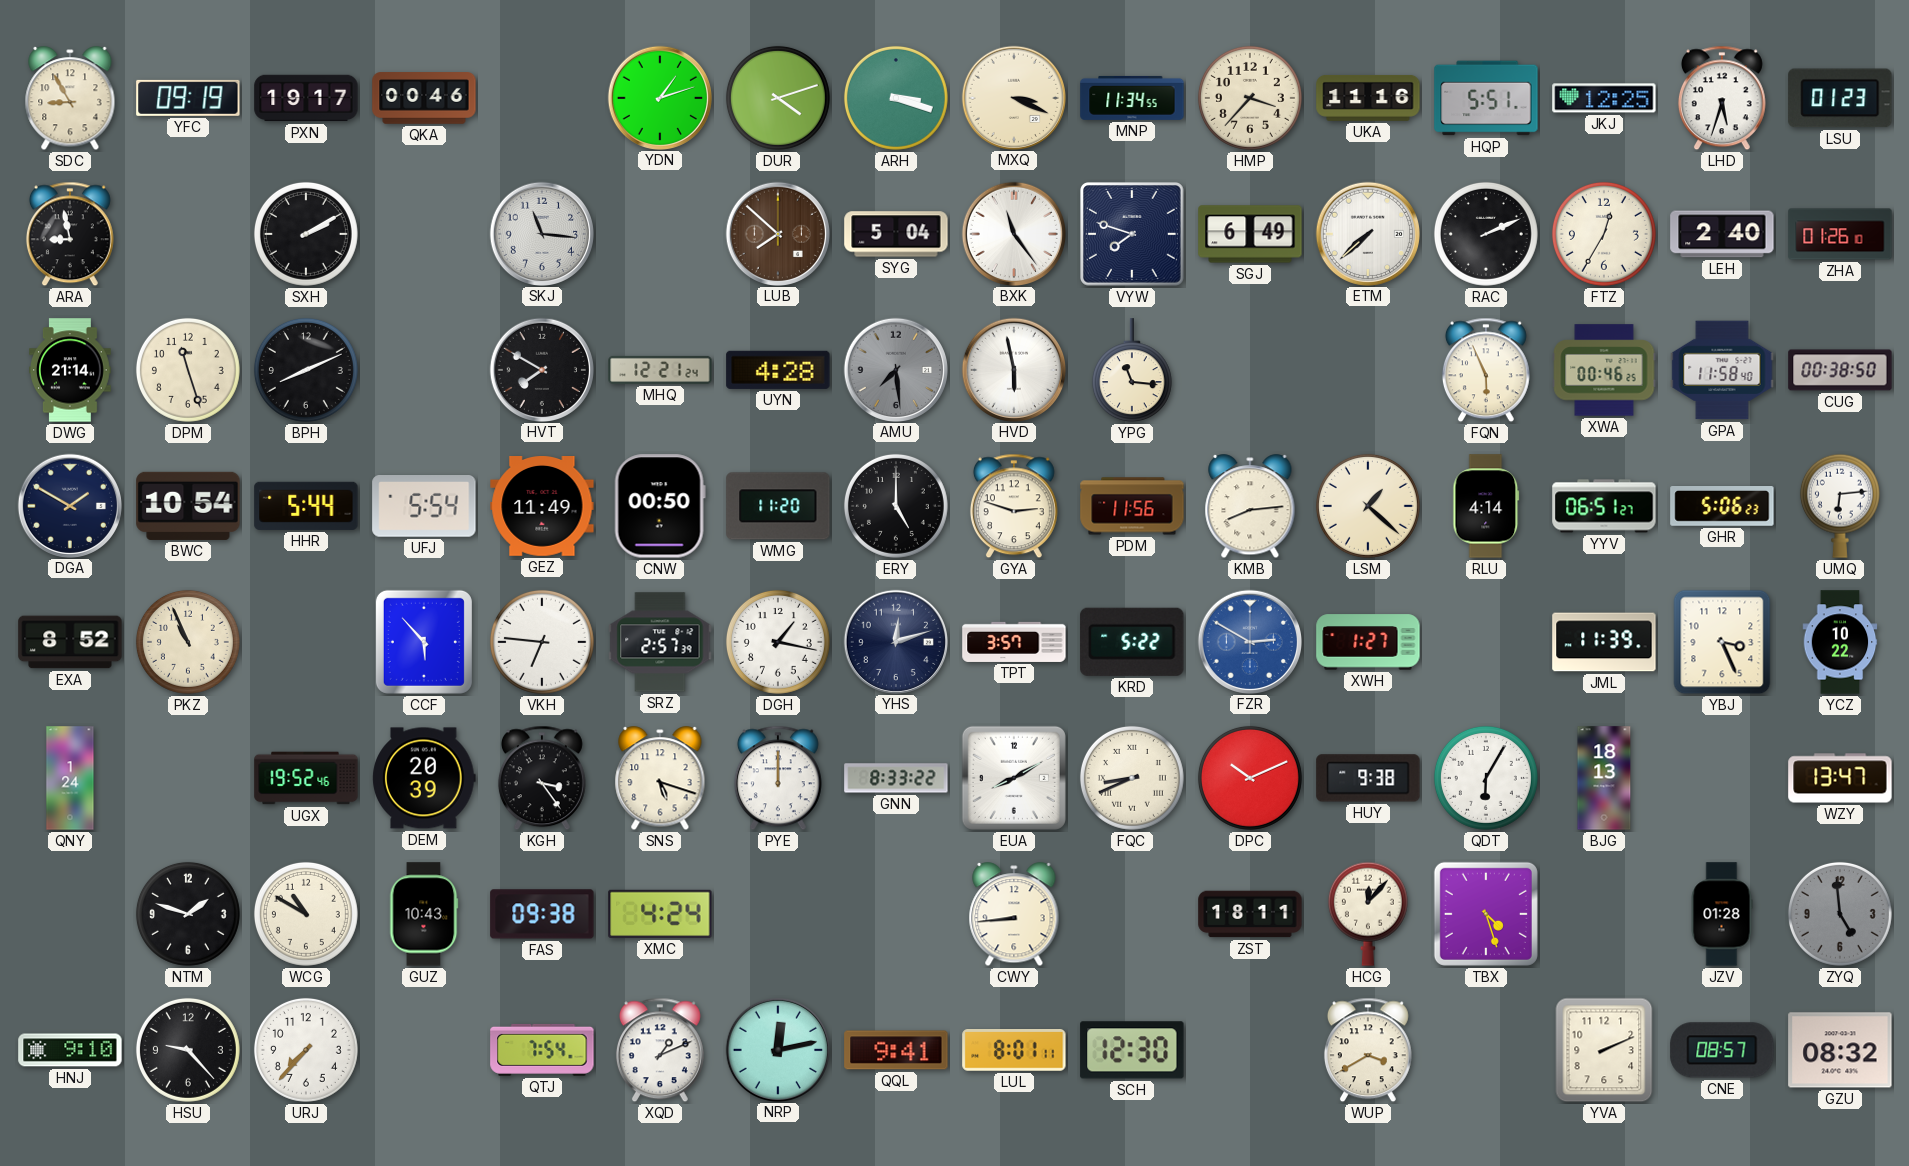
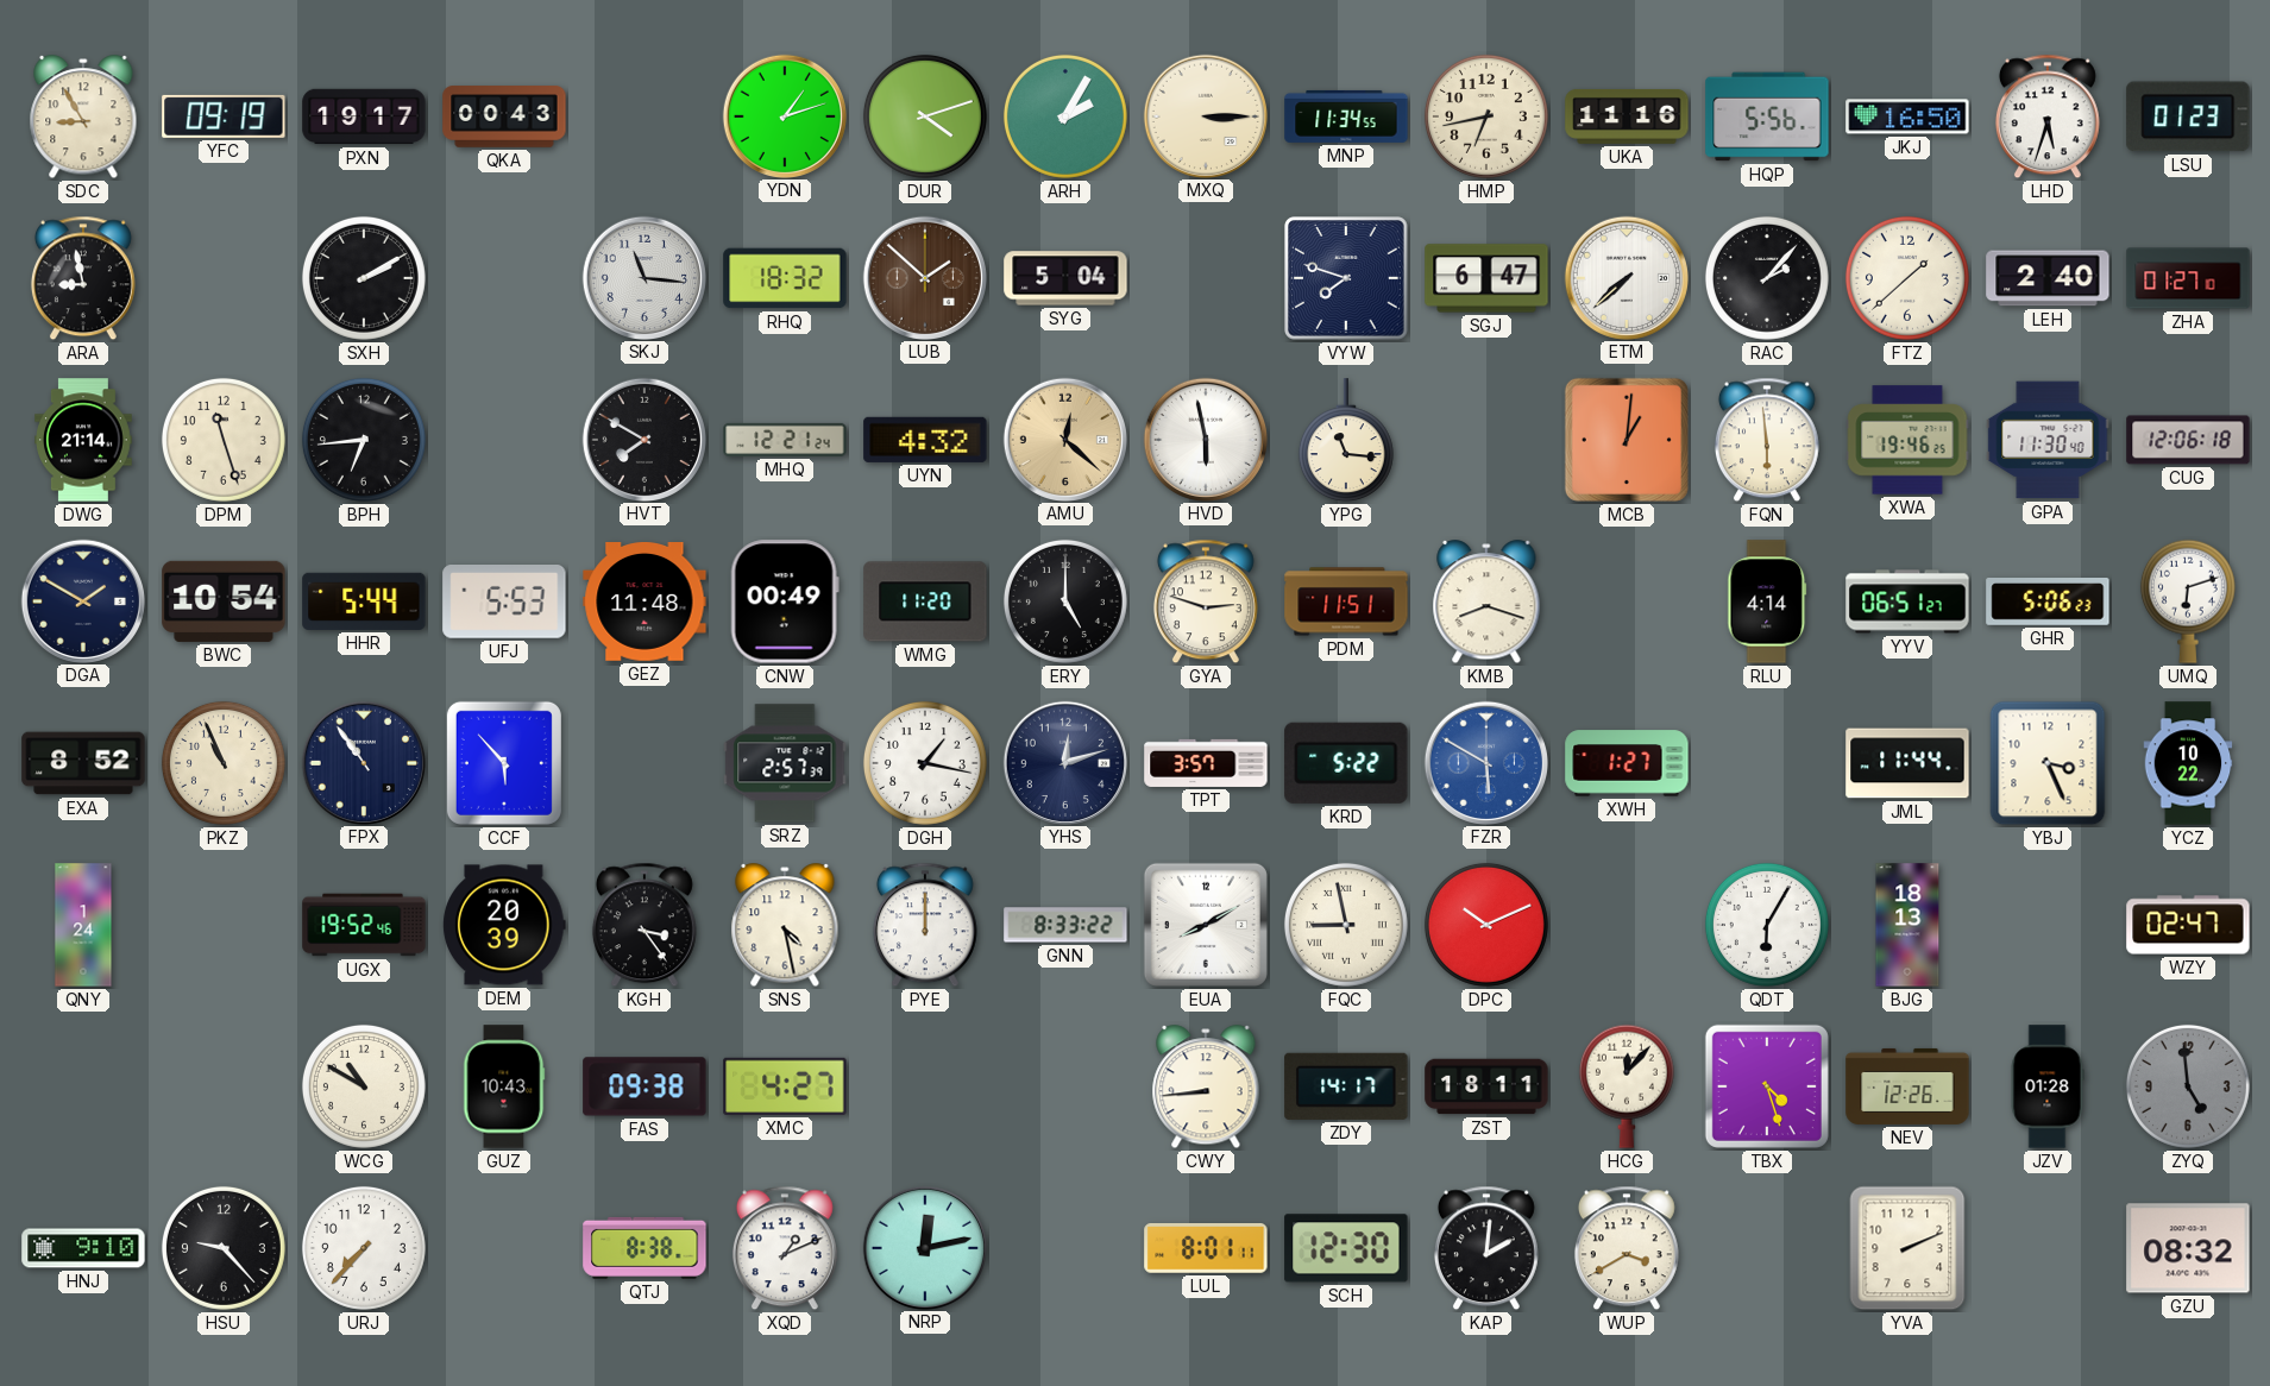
QKA: 00:46 -> 00:43 (504, 116)
ARH: 3:18 -> 2:05 (1065, 116)
MXQ: 3:19 -> 3:15 (1205, 115)
HMP: 3:37 -> 6:43 (1486, 116)
HQP: 5:51 -> 5:56 (1767, 116)
JKJ: 12:25 -> 16:50 (1907, 116)
RHQ: none -> 18:32 (785, 278)
LUB: 7:52 -> 1:52 (924, 277)
BXK: 11:24 -> none (1013, 233)
SGJ: 6:49 -> 6:47 (1486, 278)
RAC: 2:11 -> 2:07 (1767, 278)
FTZ: 12:35 -> 1:38 (1907, 278)
ZHA: 01:26 -> 01:27 (2188, 278)
BPH: 8:11 -> 6:44 (364, 440)
UYN: 4:28 -> 4:32 (925, 440)
AMU: 7:29 -> 12:22 (1064, 439)
AMU dial: grey -> champagne (1064, 439)
MCB: none -> 1:01 (1627, 440)
FQN: 5:56 -> 5:59 (1767, 440)
XWA: 00:46 -> 19:46 (1907, 440)
GPA: 11:58 -> 11:30 (2048, 440)
CUG: 00:38 -> 12:06 (2188, 440)
UFJ: 5:54 -> 5:53 (504, 603)
GEZ: 11:49 -> 11:48 (644, 603)
CNW: 00:50 -> 00:49 (785, 601)
PDM: 11:56 -> 11:51 (1346, 601)
KMB: 8:14 -> 8:18 (1486, 603)
LSM: 1:22 -> none (1368, 506)
UMQ: 6:14 -> 6:12 (2188, 601)
FPX: none -> 10:54 (363, 762)
VKH: 6:46 -> none (542, 642)
FZR: 2:50 -> 5:50 (1485, 762)
JML: 11:39 -> 11:44 (1907, 763)
SNS: 5:18 -> 4:28 (785, 926)
FQC: 8:41 -> 8:58 (1346, 925)
HUY: 9:38 -> none (1368, 778)
WZY: 13:47 -> 02:47 (2188, 925)
NTM: 1:48 -> none (188, 914)
XMC: 4:24 -> 4:27 (785, 1086)
ZDY: none -> 14:17 (1346, 1086)
NEV: none -> 12:26 (1907, 1086)
QTJ: 7:54 -> 8:38 (644, 1248)
QQL: 9:41 -> none (896, 1050)
KAP: none -> 2:01 (1486, 1248)
CNE: 08:57 -> none (1722, 1050)
